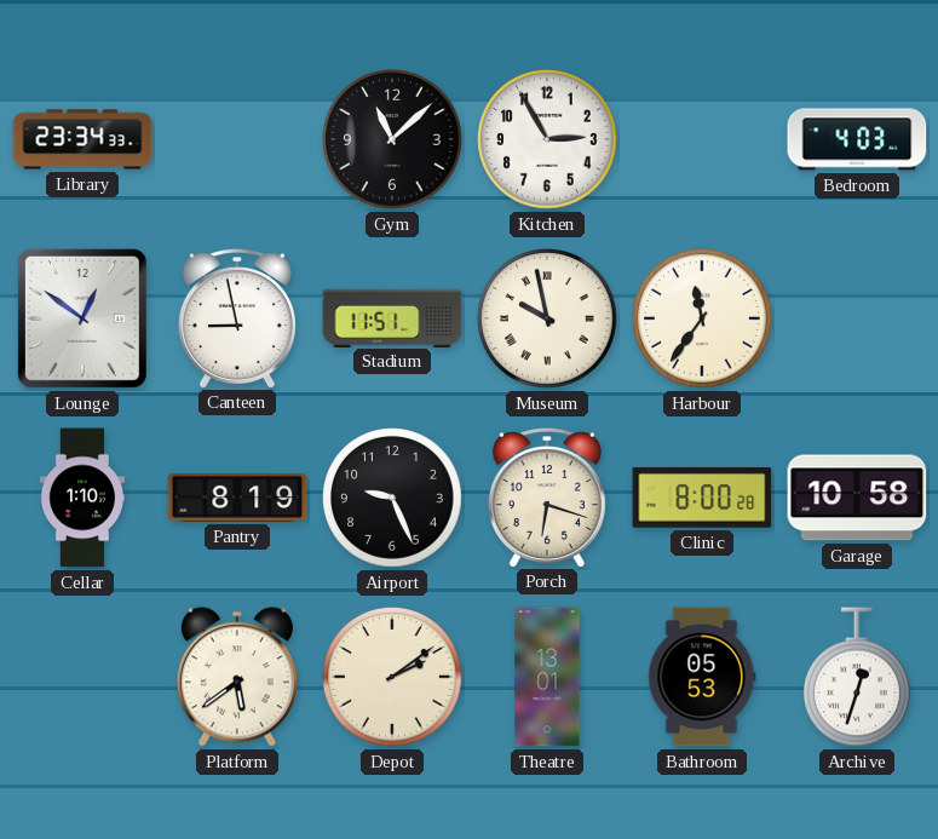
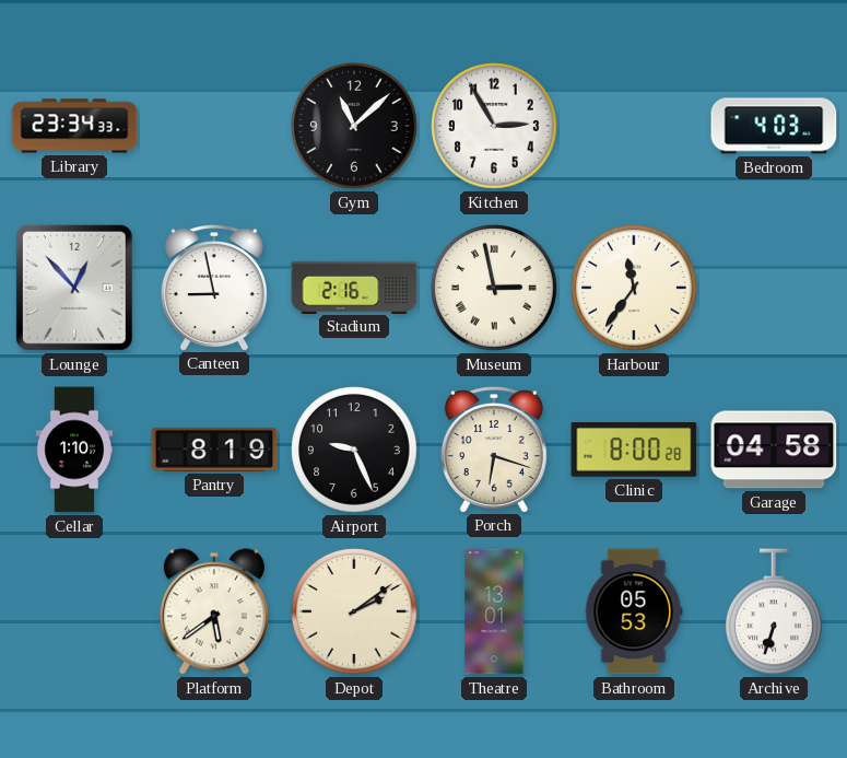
Lounge: 12:51 -> 12:53 (74, 288)
Stadium: 11:51 -> 2:16 (354, 287)
Museum: 9:58 -> 2:58 (495, 289)
Garage: 10:58 -> 04:58 (774, 450)
Archive: 12:33 -> 6:33 (774, 611)
